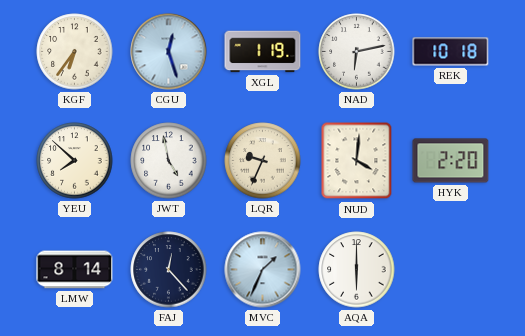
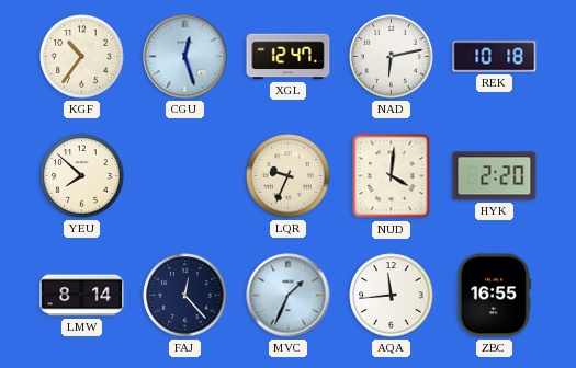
KGF: 6:36 -> 10:36 (82, 57)
XGL: 1:19 -> 12:47 (289, 57)
JWT: 4:58 -> none (169, 161)
AQA: 6:00 -> 11:44 (392, 296)
ZBC: none -> 16:55 (494, 296)
